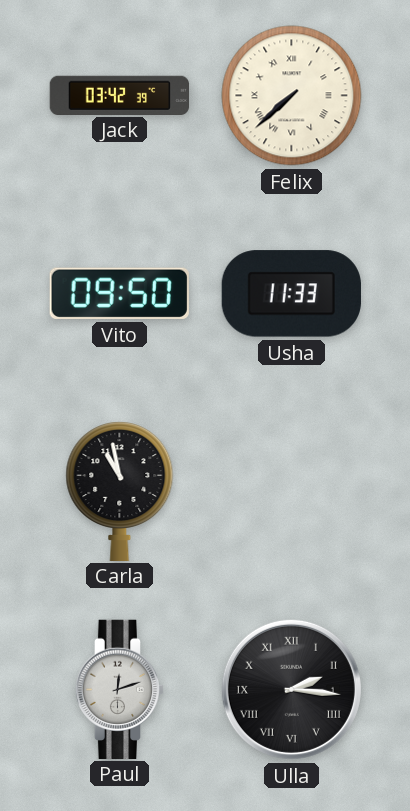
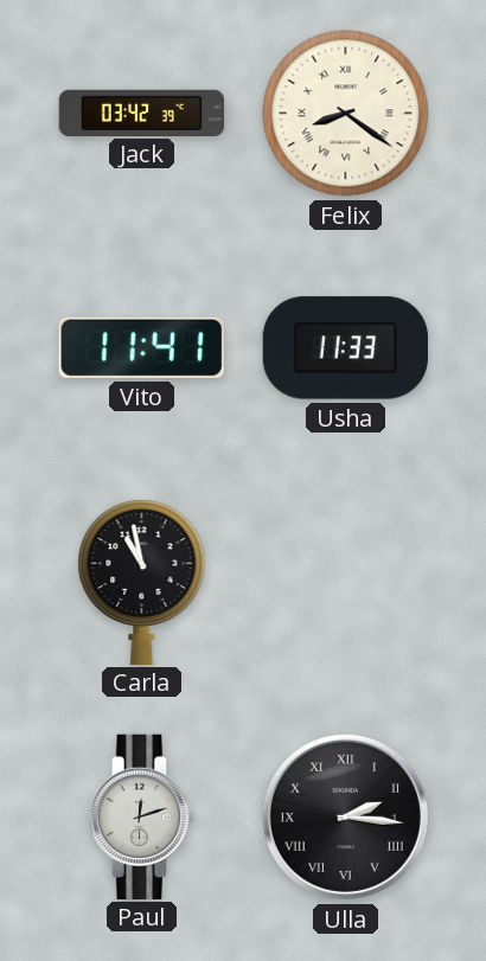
Felix: 7:38 -> 8:21 (346, 114)
Vito: 09:50 -> 11:41 (141, 347)
